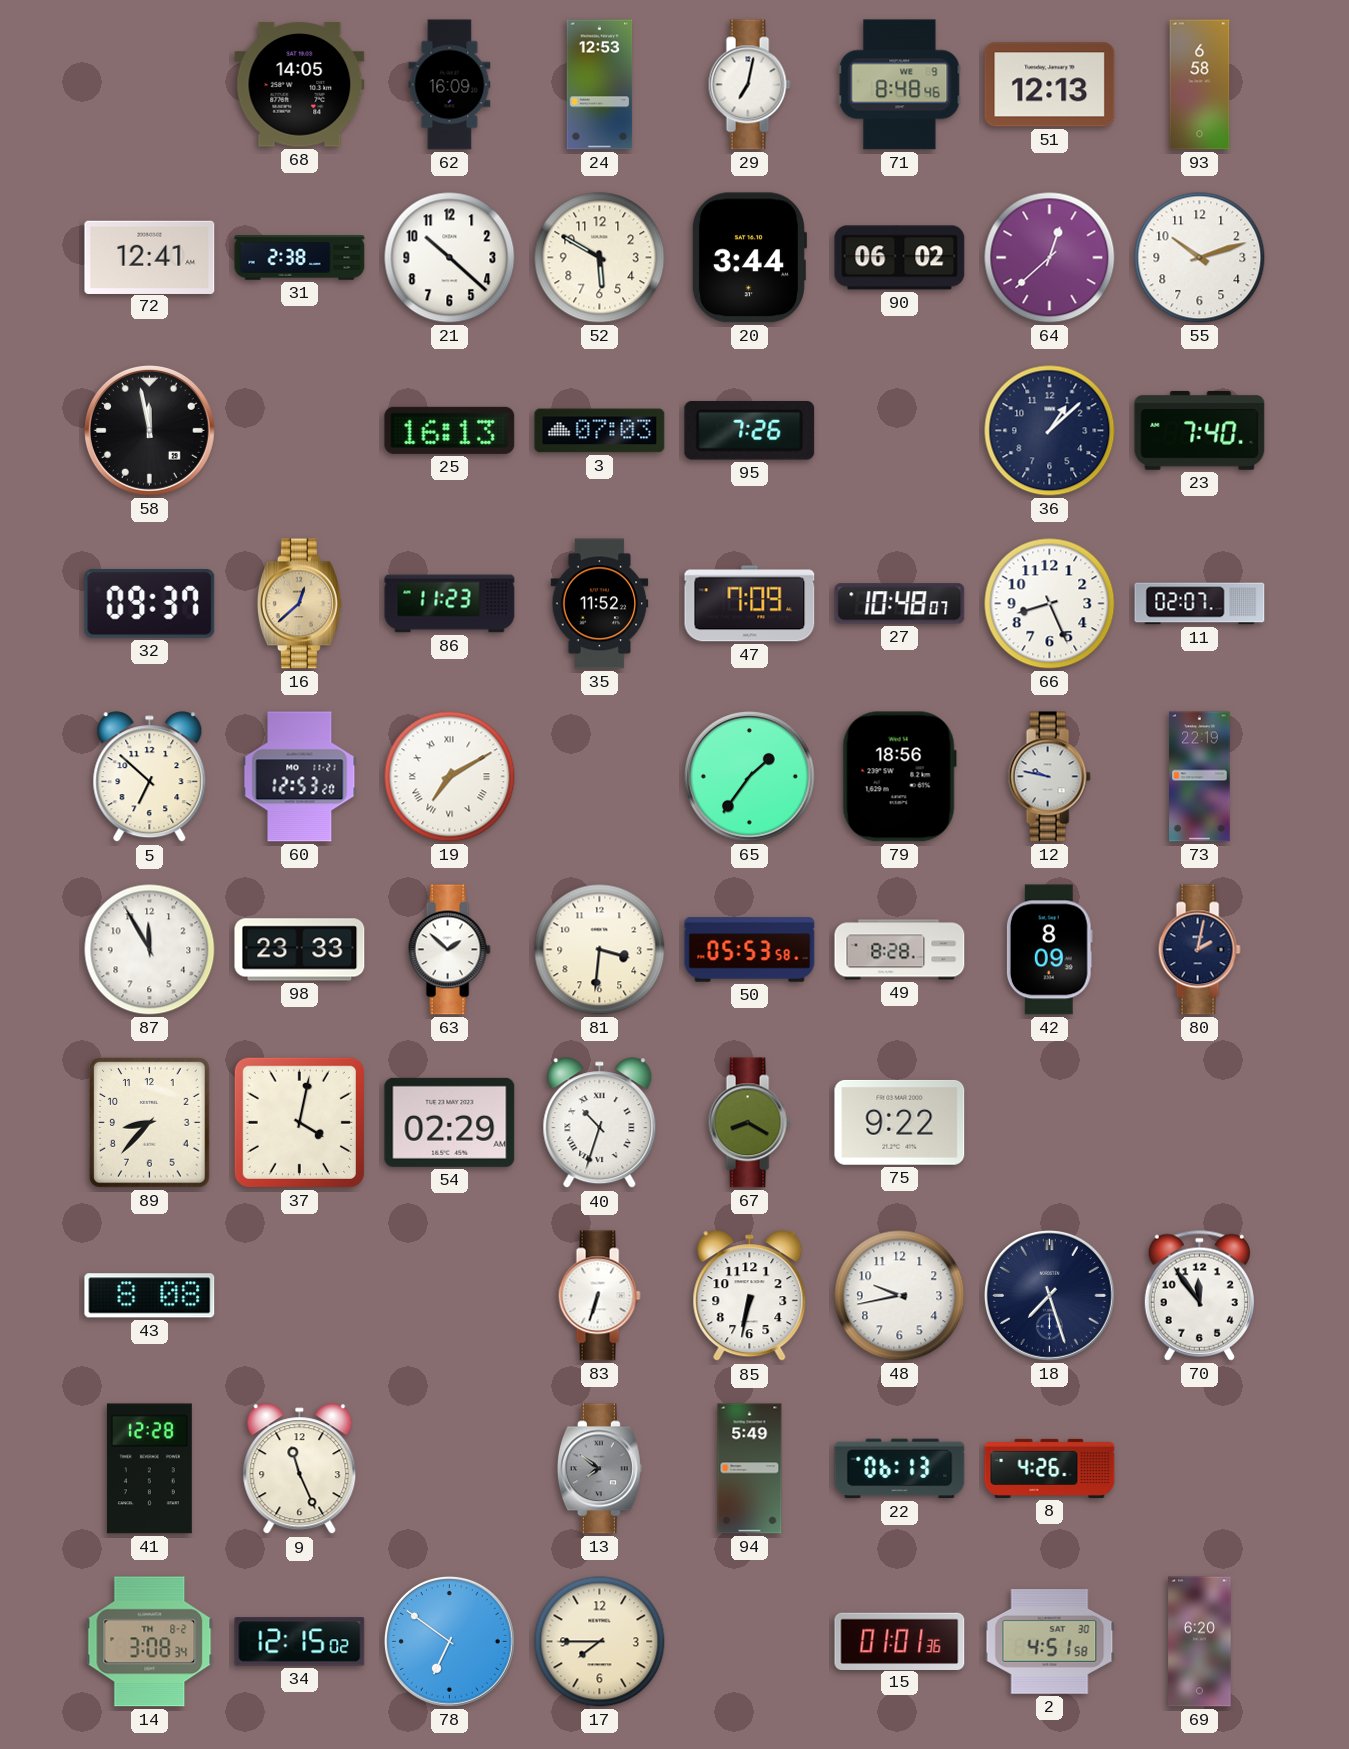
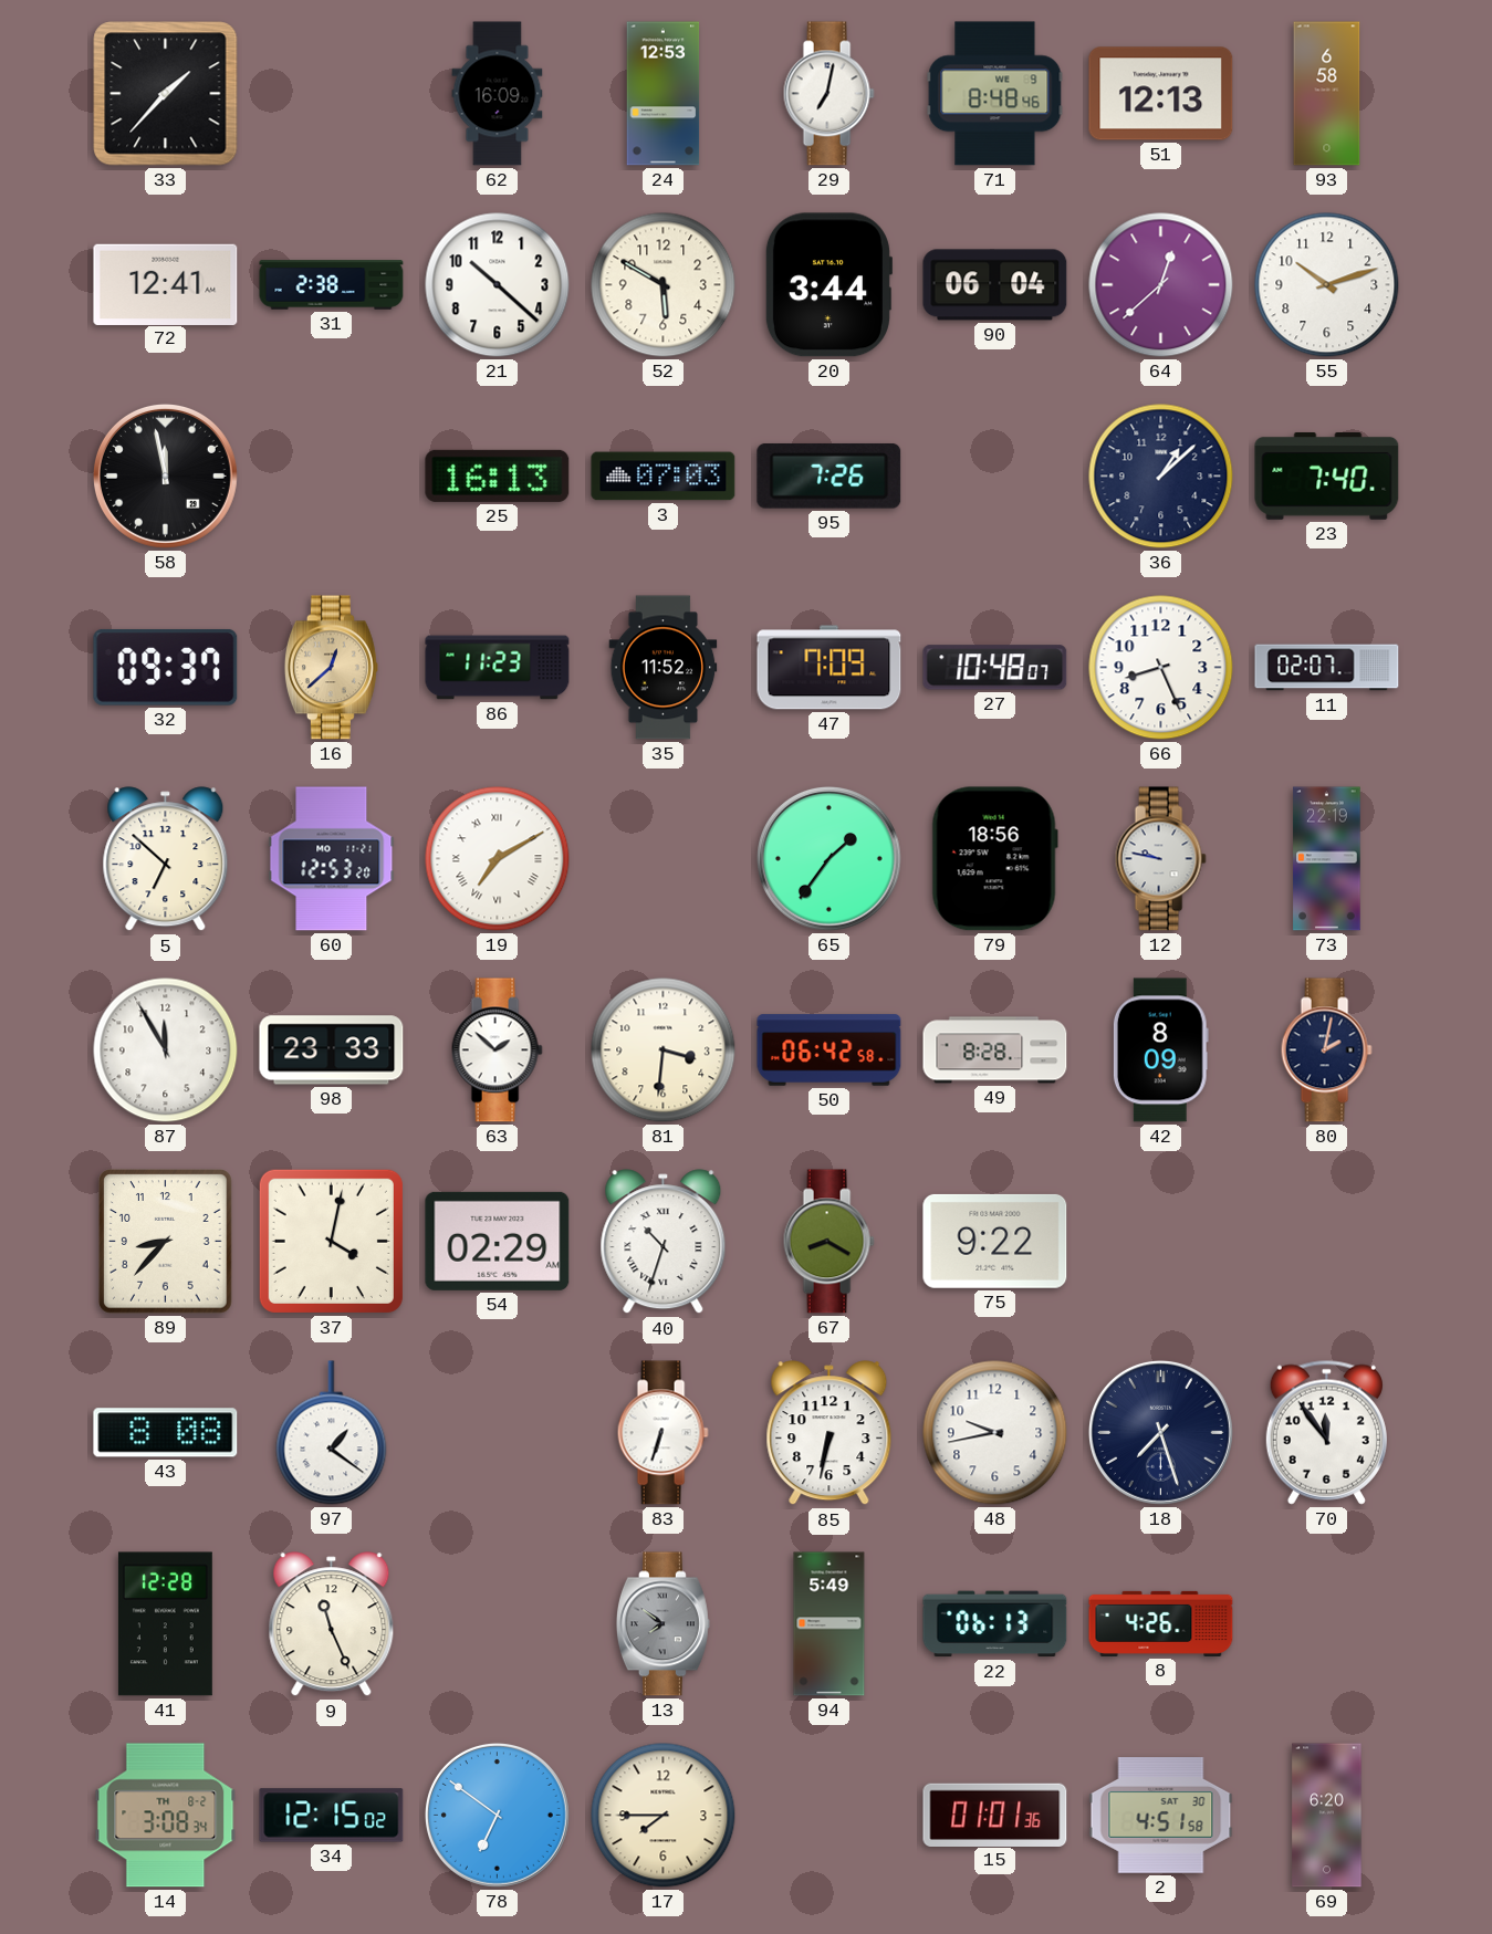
33: none -> 1:37 (166, 94)
68: 14:05 -> none (300, 85)
90: 06:02 -> 06:04 (995, 285)
50: 05:53 -> 06:42 (830, 1050)
97: none -> 1:21 (332, 1433)
